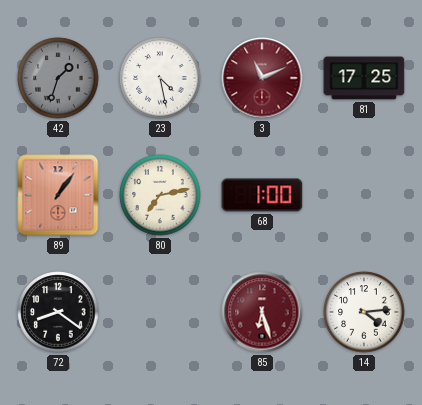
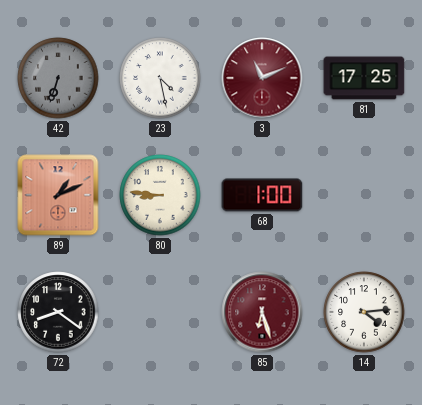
42: 1:33 -> 6:33 (58, 78)
89: 1:06 -> 1:11 (58, 195)
80: 7:13 -> 8:46 (160, 195)
